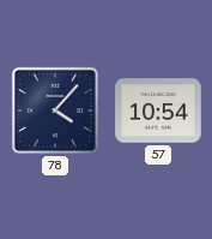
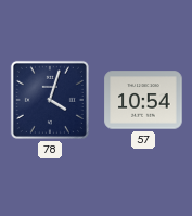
78: 4:07 -> 4:03 (50, 100)
